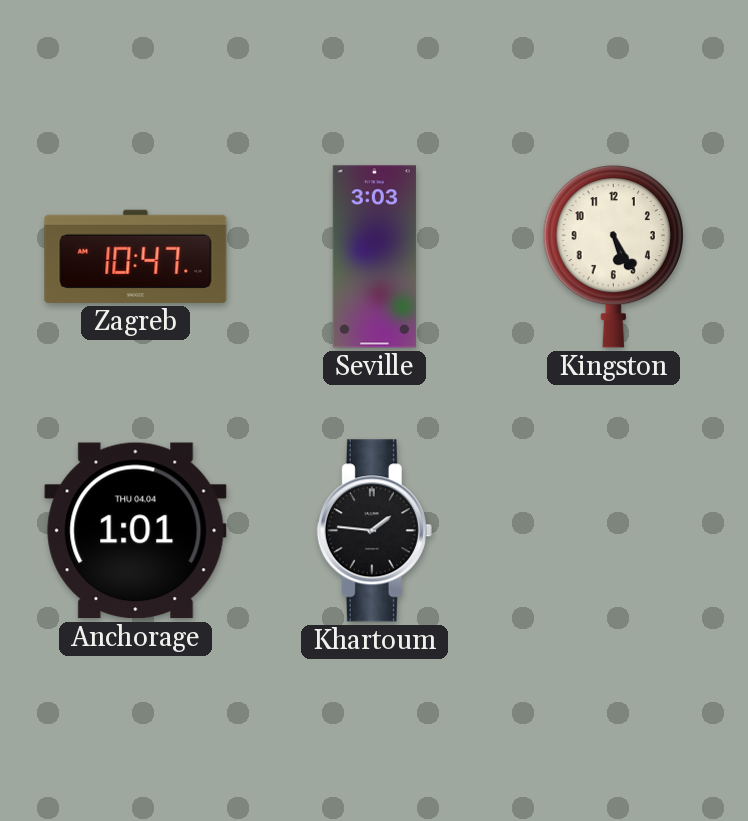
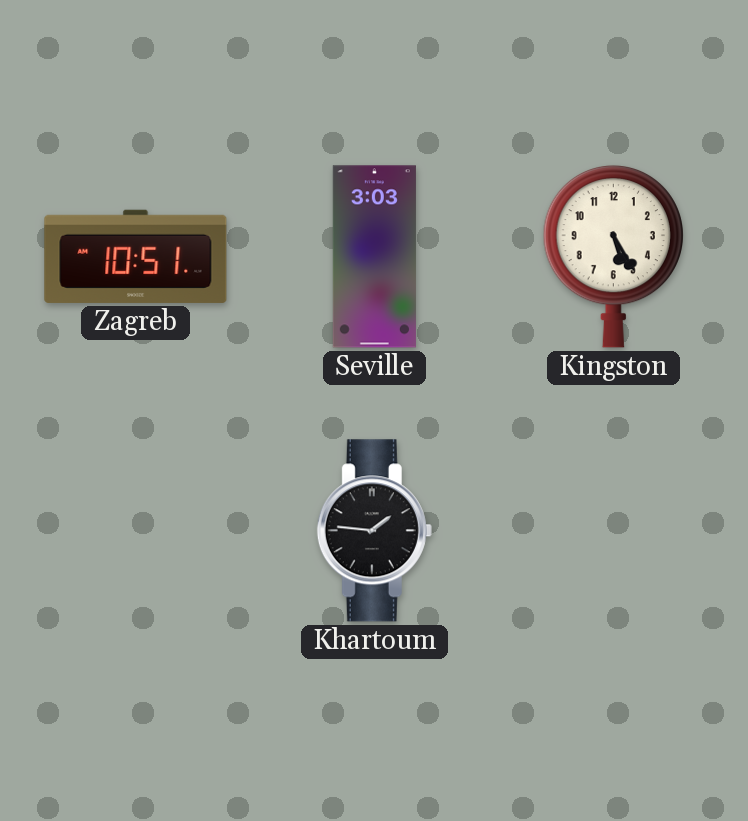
Zagreb: 10:47 -> 10:51 (136, 256)
Anchorage: 1:01 -> none (136, 531)
